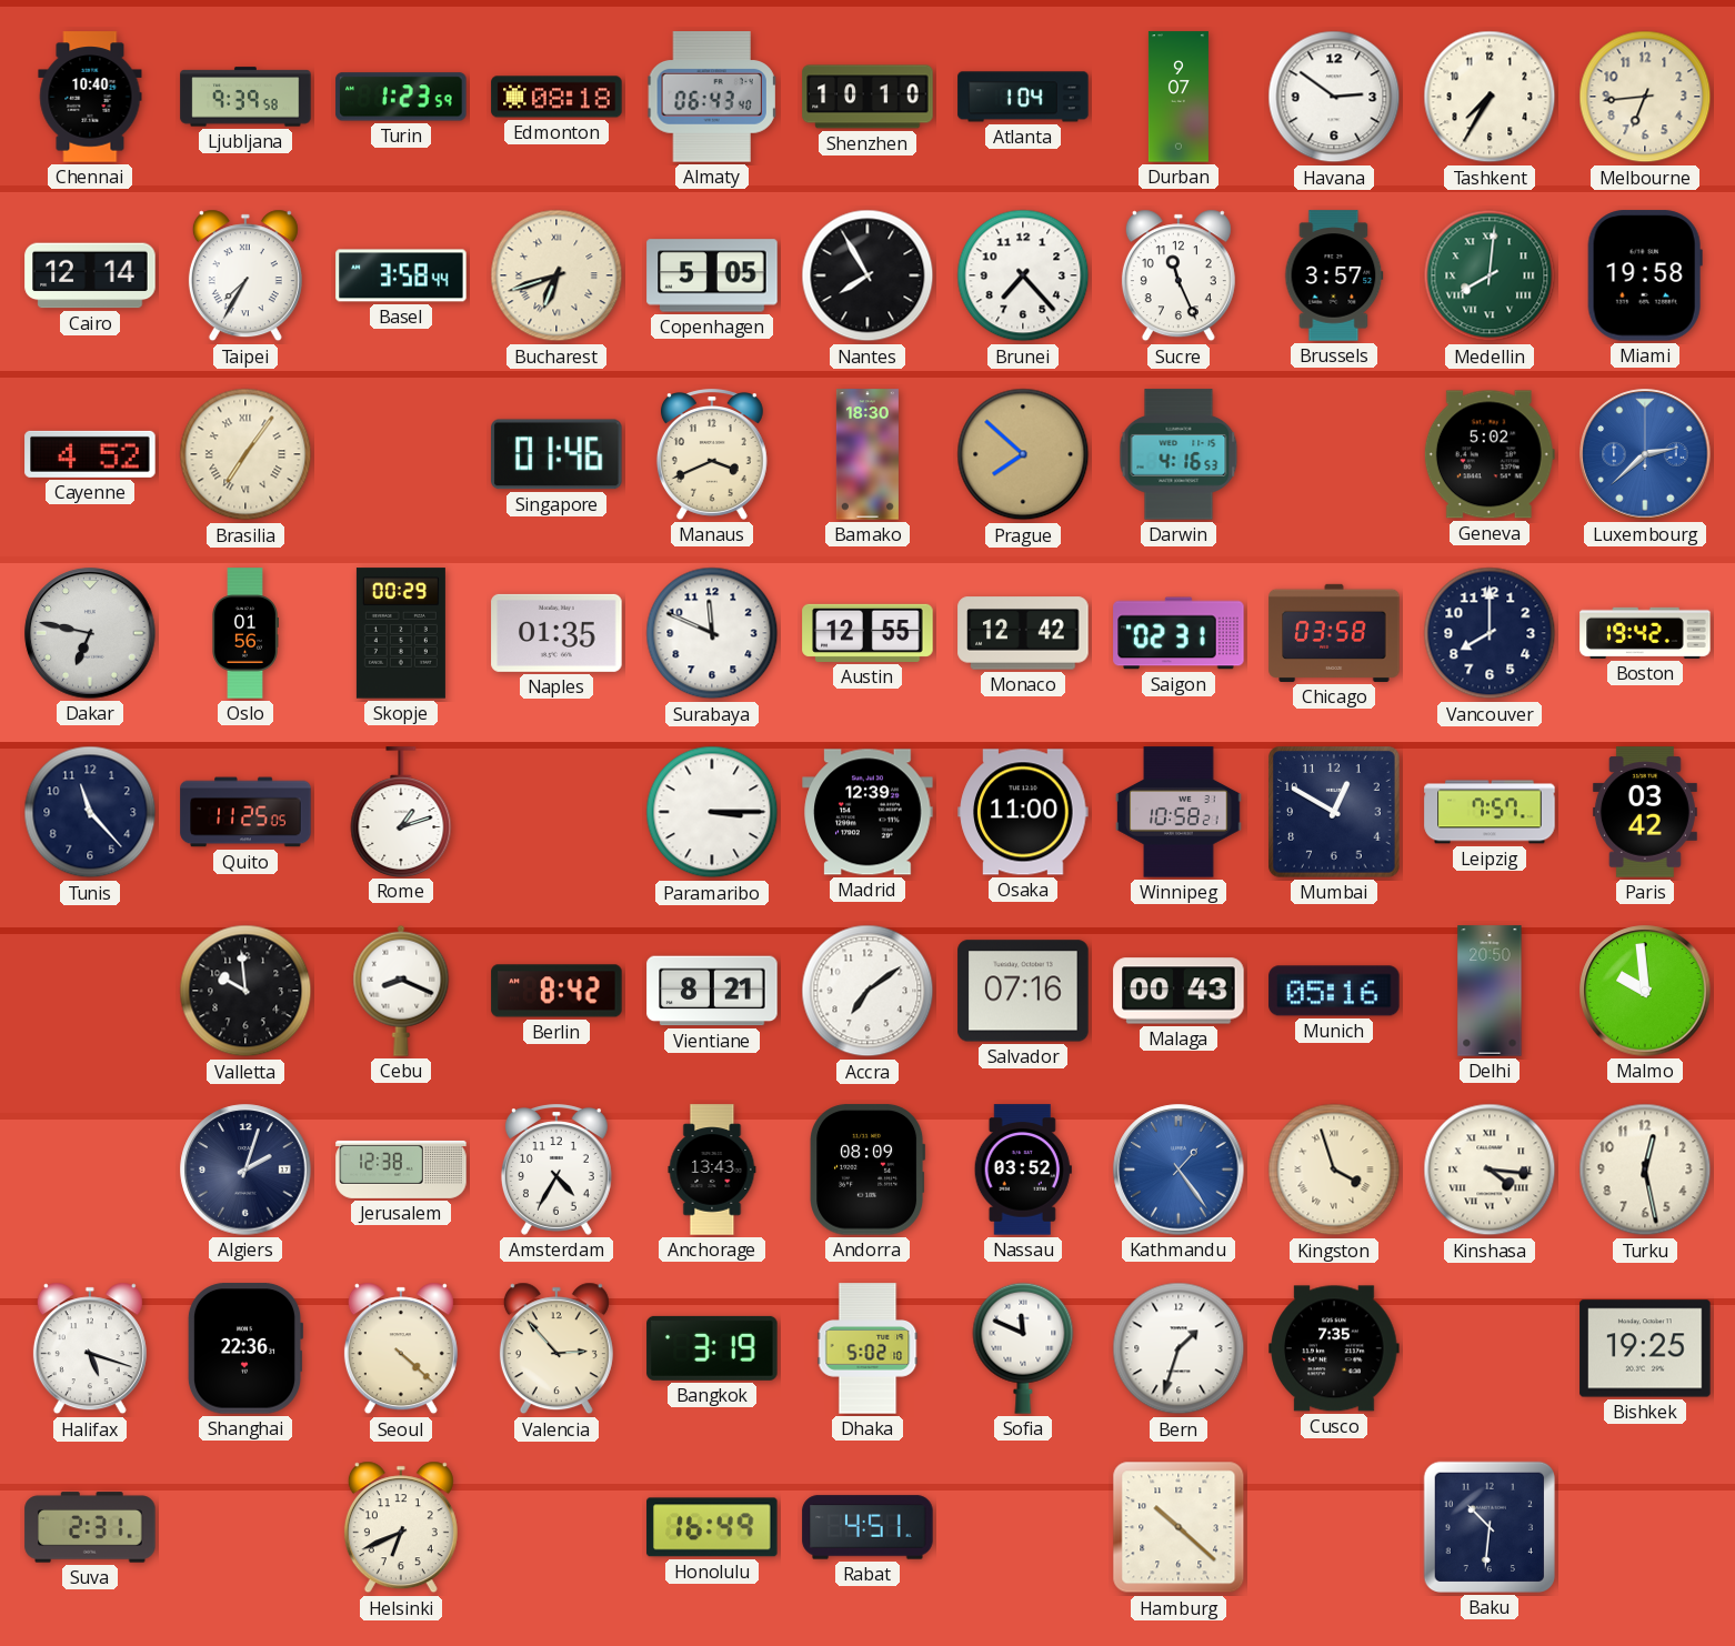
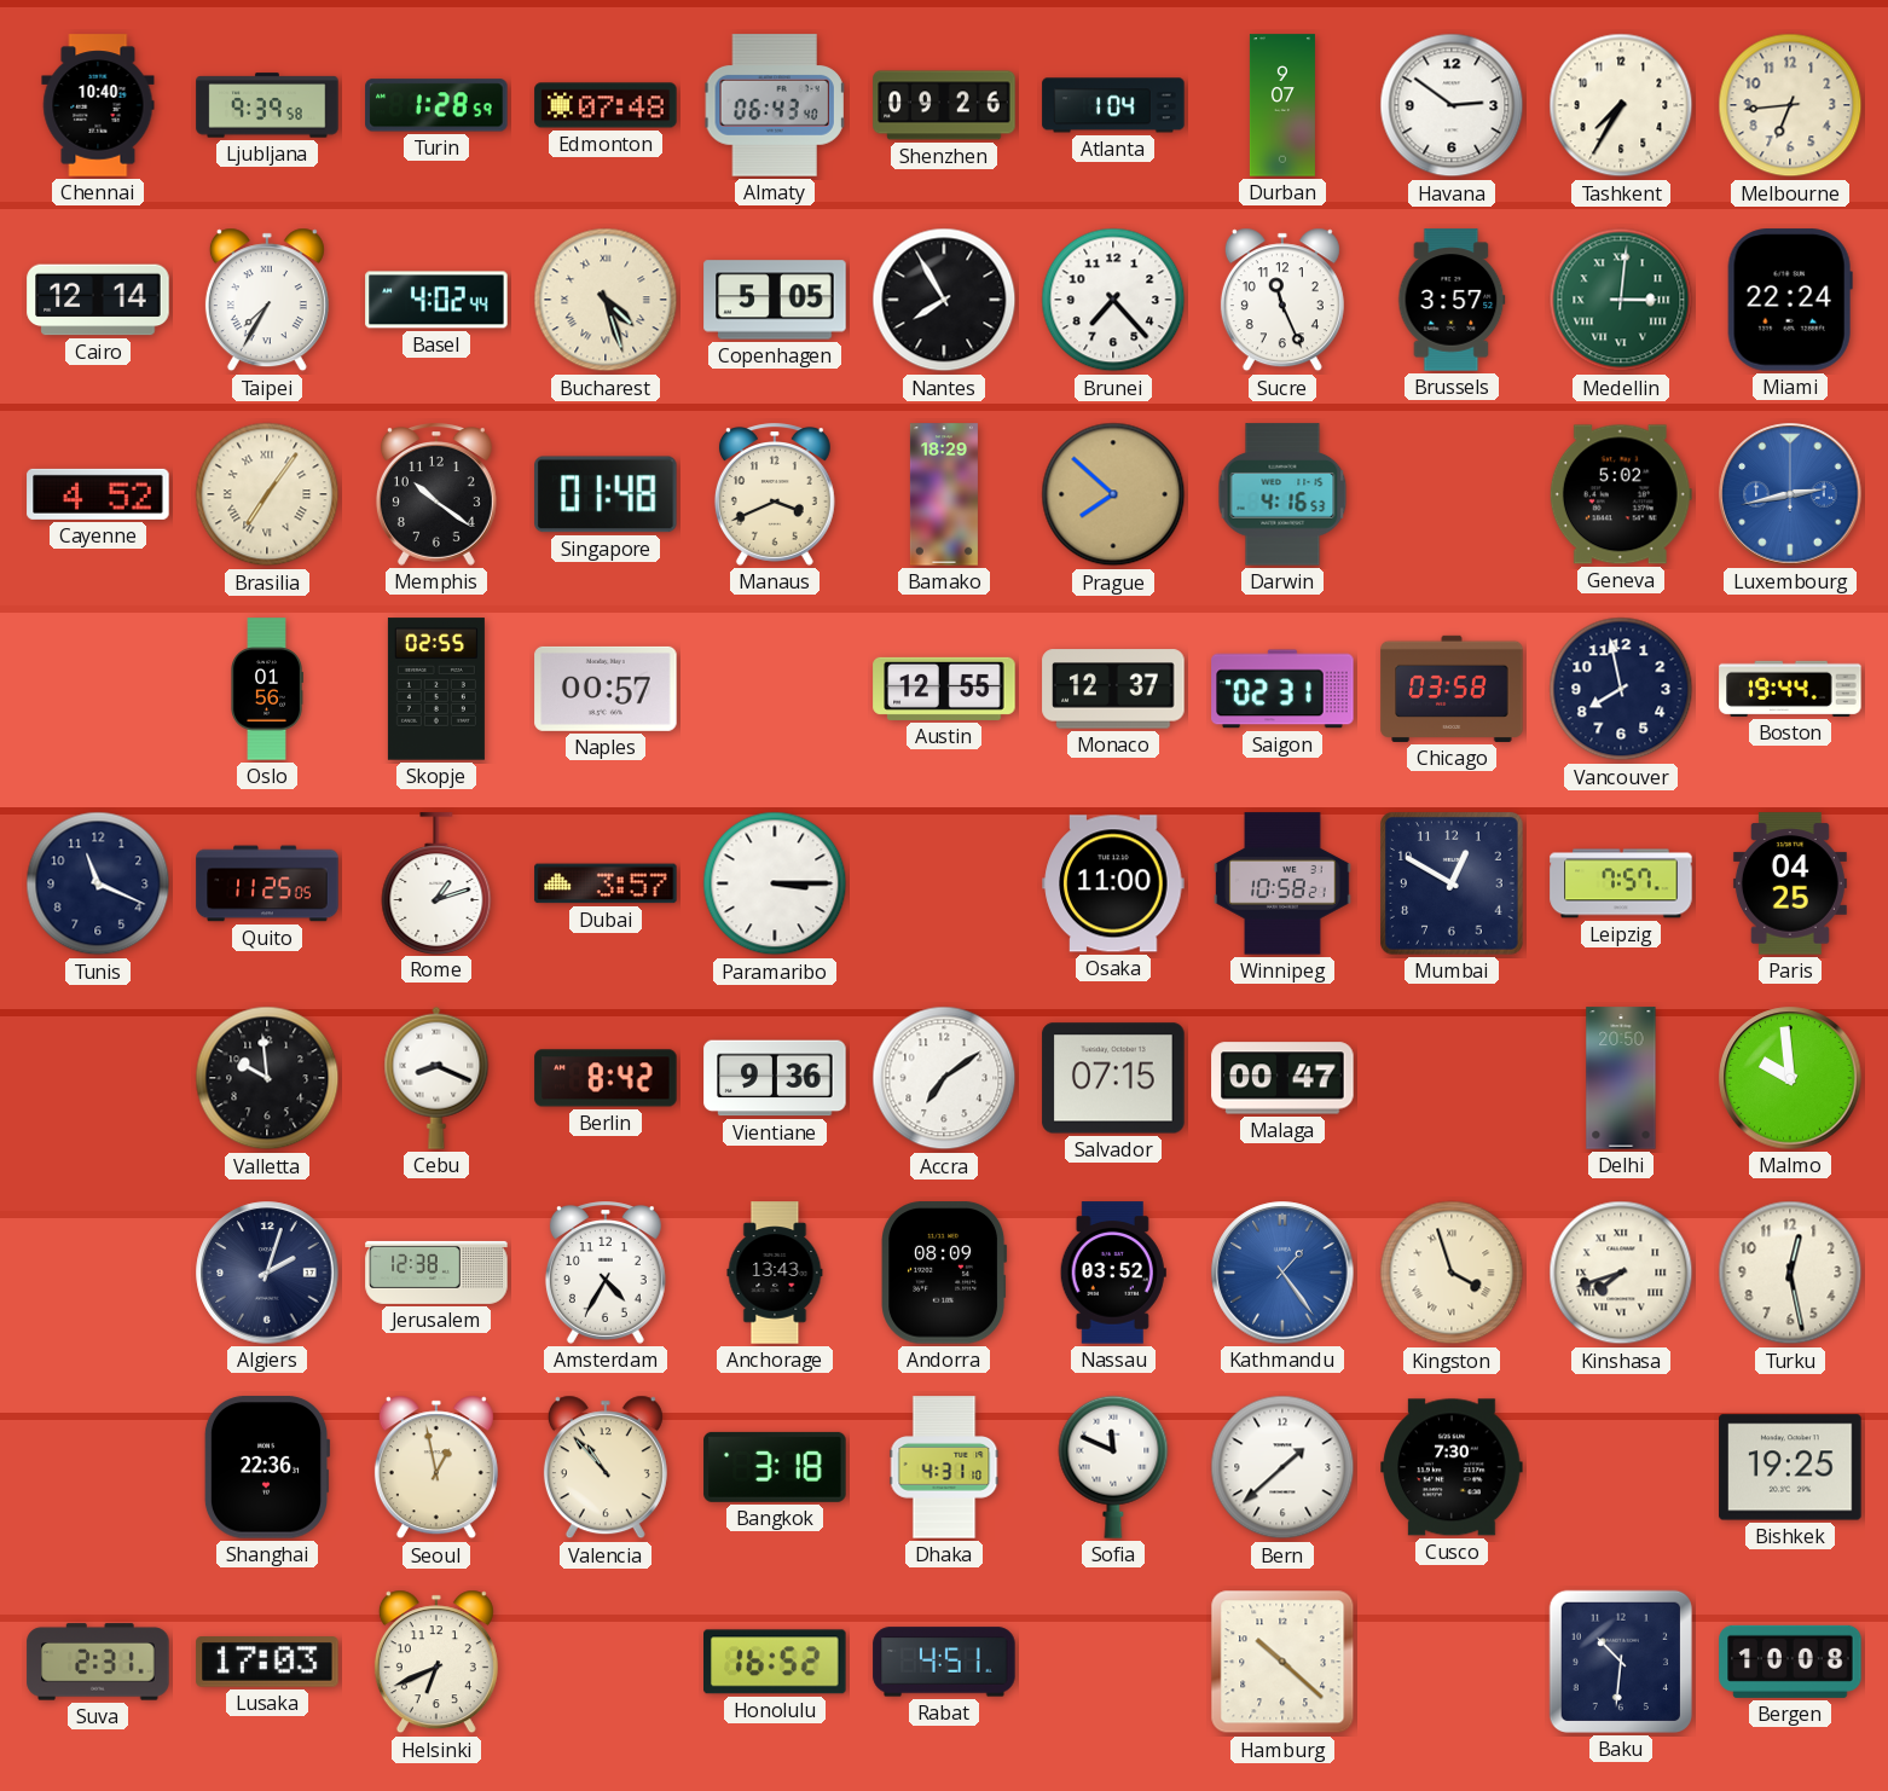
Turin: 1:23 -> 1:28 (436, 105)
Edmonton: 08:18 -> 07:48 (606, 105)
Shenzhen: 10:10 -> 09:26 (944, 105)
Basel: 3:58 -> 4:02 (436, 300)
Bucharest: 6:42 -> 4:27 (606, 300)
Medellin: 8:01 -> 3:01 (1621, 300)
Miami: 19:58 -> 22:24 (1790, 300)
Memphis: none -> 10:21 (436, 494)
Singapore: 01:46 -> 01:48 (606, 494)
Bamako: 18:30 -> 18:29 (944, 494)
Luxembourg: 2:38 -> 2:43 (1790, 494)
Dakar: 6:47 -> none (90, 633)
Skopje: 00:29 -> 02:55 (436, 689)
Naples: 01:35 -> 00:57 (606, 689)
Surabaya: 11:49 -> none (712, 633)
Monaco: 12:42 -> 12:37 (1113, 689)
Vancouver: 8:00 -> 7:58 (1621, 689)
Boston: 19:42 -> 19:44 (1790, 689)
Tunis: 11:23 -> 11:19 (98, 883)
Dubai: none -> 3:57 (606, 883)
Madrid: 12:39 -> none (867, 812)
Paris: 03:42 -> 04:25 (1790, 883)
Vientiane: 8:21 -> 9:36 (775, 1078)
Salvador: 07:16 -> 07:15 (1113, 1078)
Malaga: 00:43 -> 00:47 (1282, 1078)
Munich: 05:16 -> none (1334, 991)
Kinshasa: 4:16 -> 7:42 (1621, 1273)
Halifax: 5:18 -> none (90, 1348)
Seoul: 4:22 -> 12:58 (436, 1467)
Valencia: 2:53 -> 10:53 (606, 1467)
Bangkok: 3:19 -> 3:18 (775, 1467)
Dhaka: 5:02 -> 4:31 (944, 1467)
Bern: 1:33 -> 1:38 (1282, 1467)
Cusco: 7:35 -> 7:30 (1452, 1467)
Lusaka: none -> 17:03 (267, 1662)
Honolulu: 16:49 -> 16:52 (775, 1662)
Bergen: none -> 10:08 (1790, 1662)
